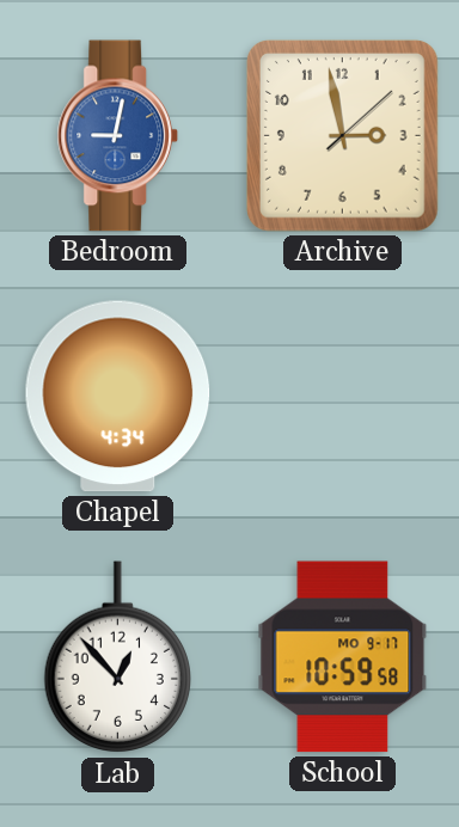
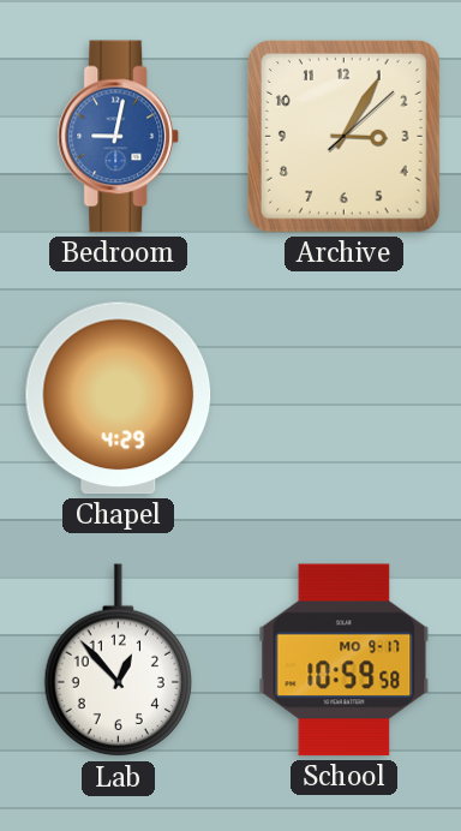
Archive: 2:58 -> 3:05 (343, 136)
Chapel: 4:34 -> 4:29 (119, 399)
